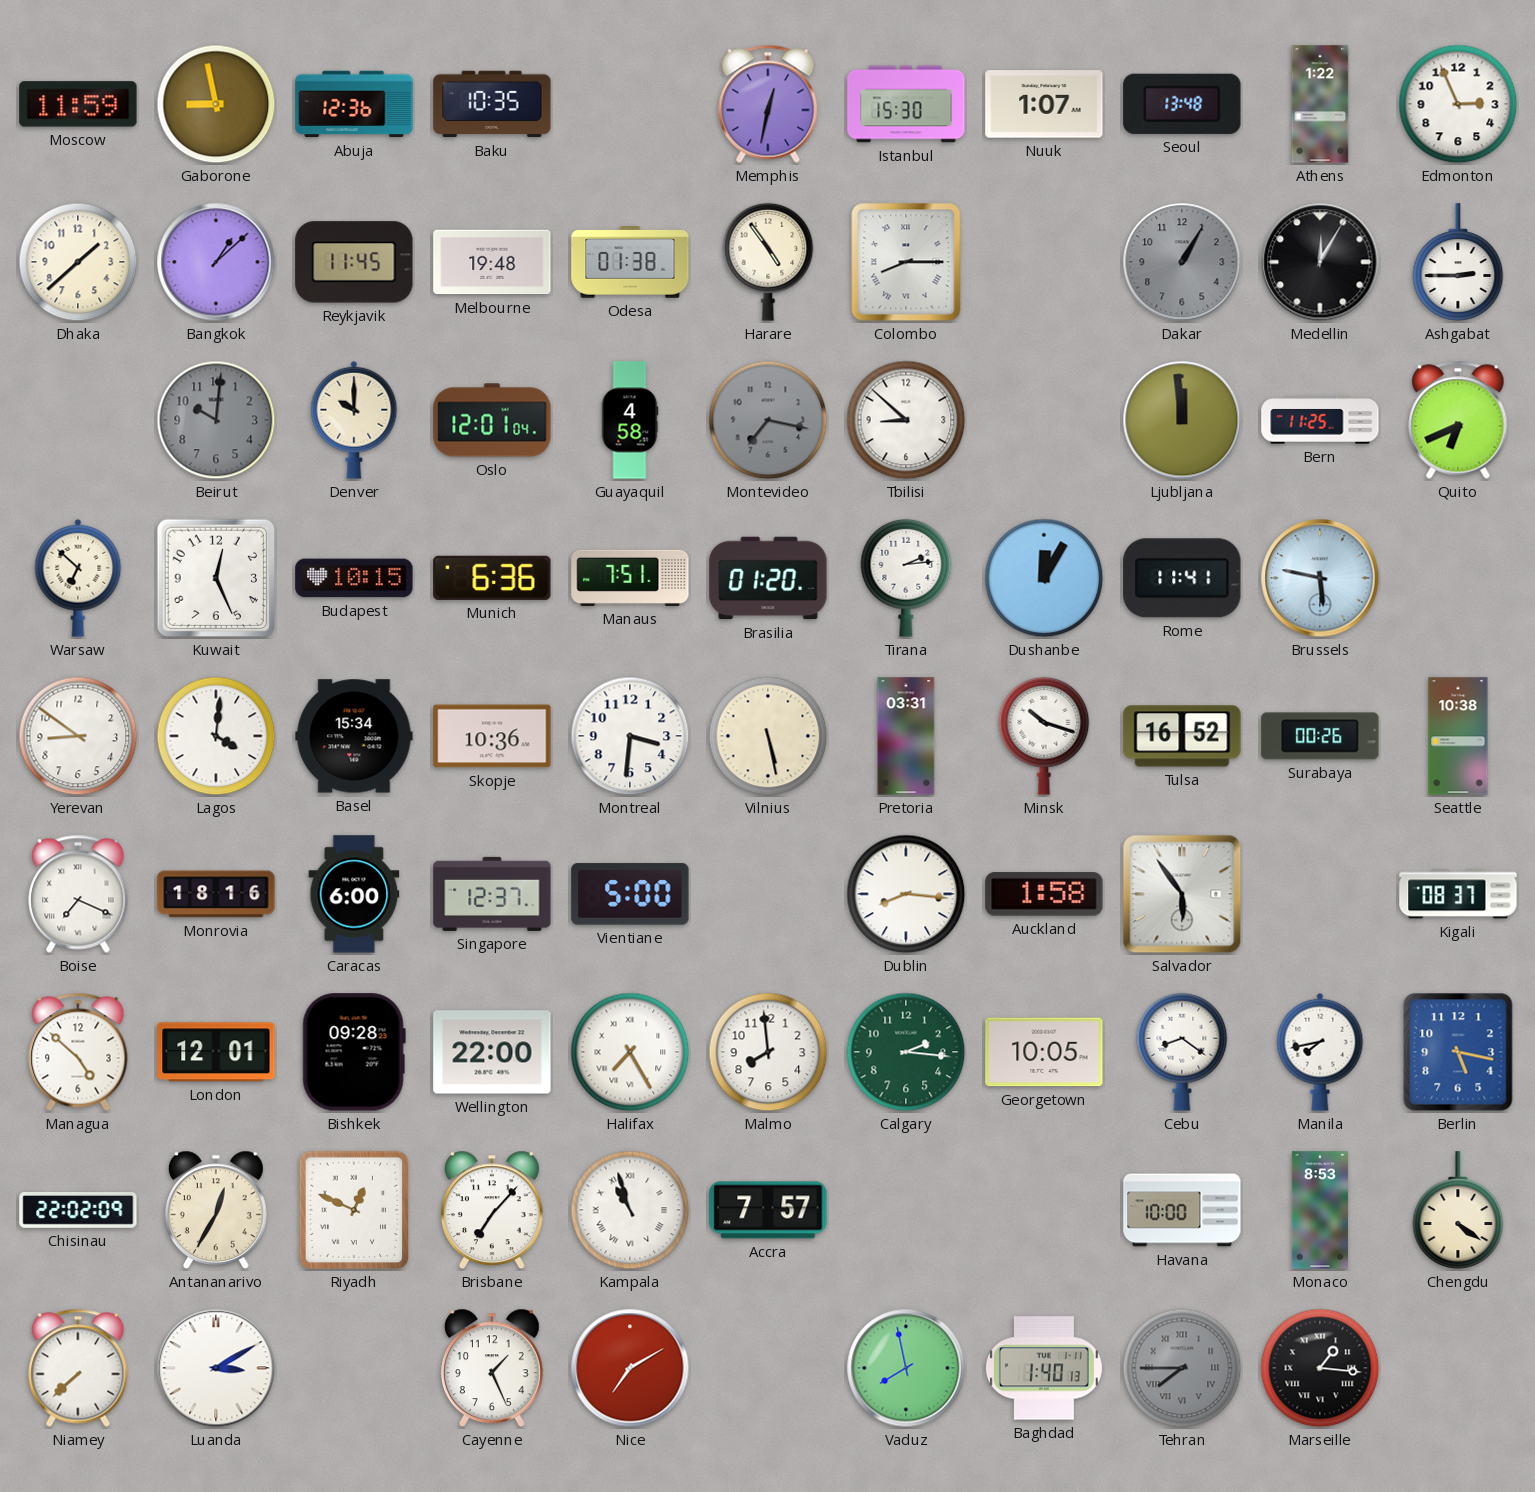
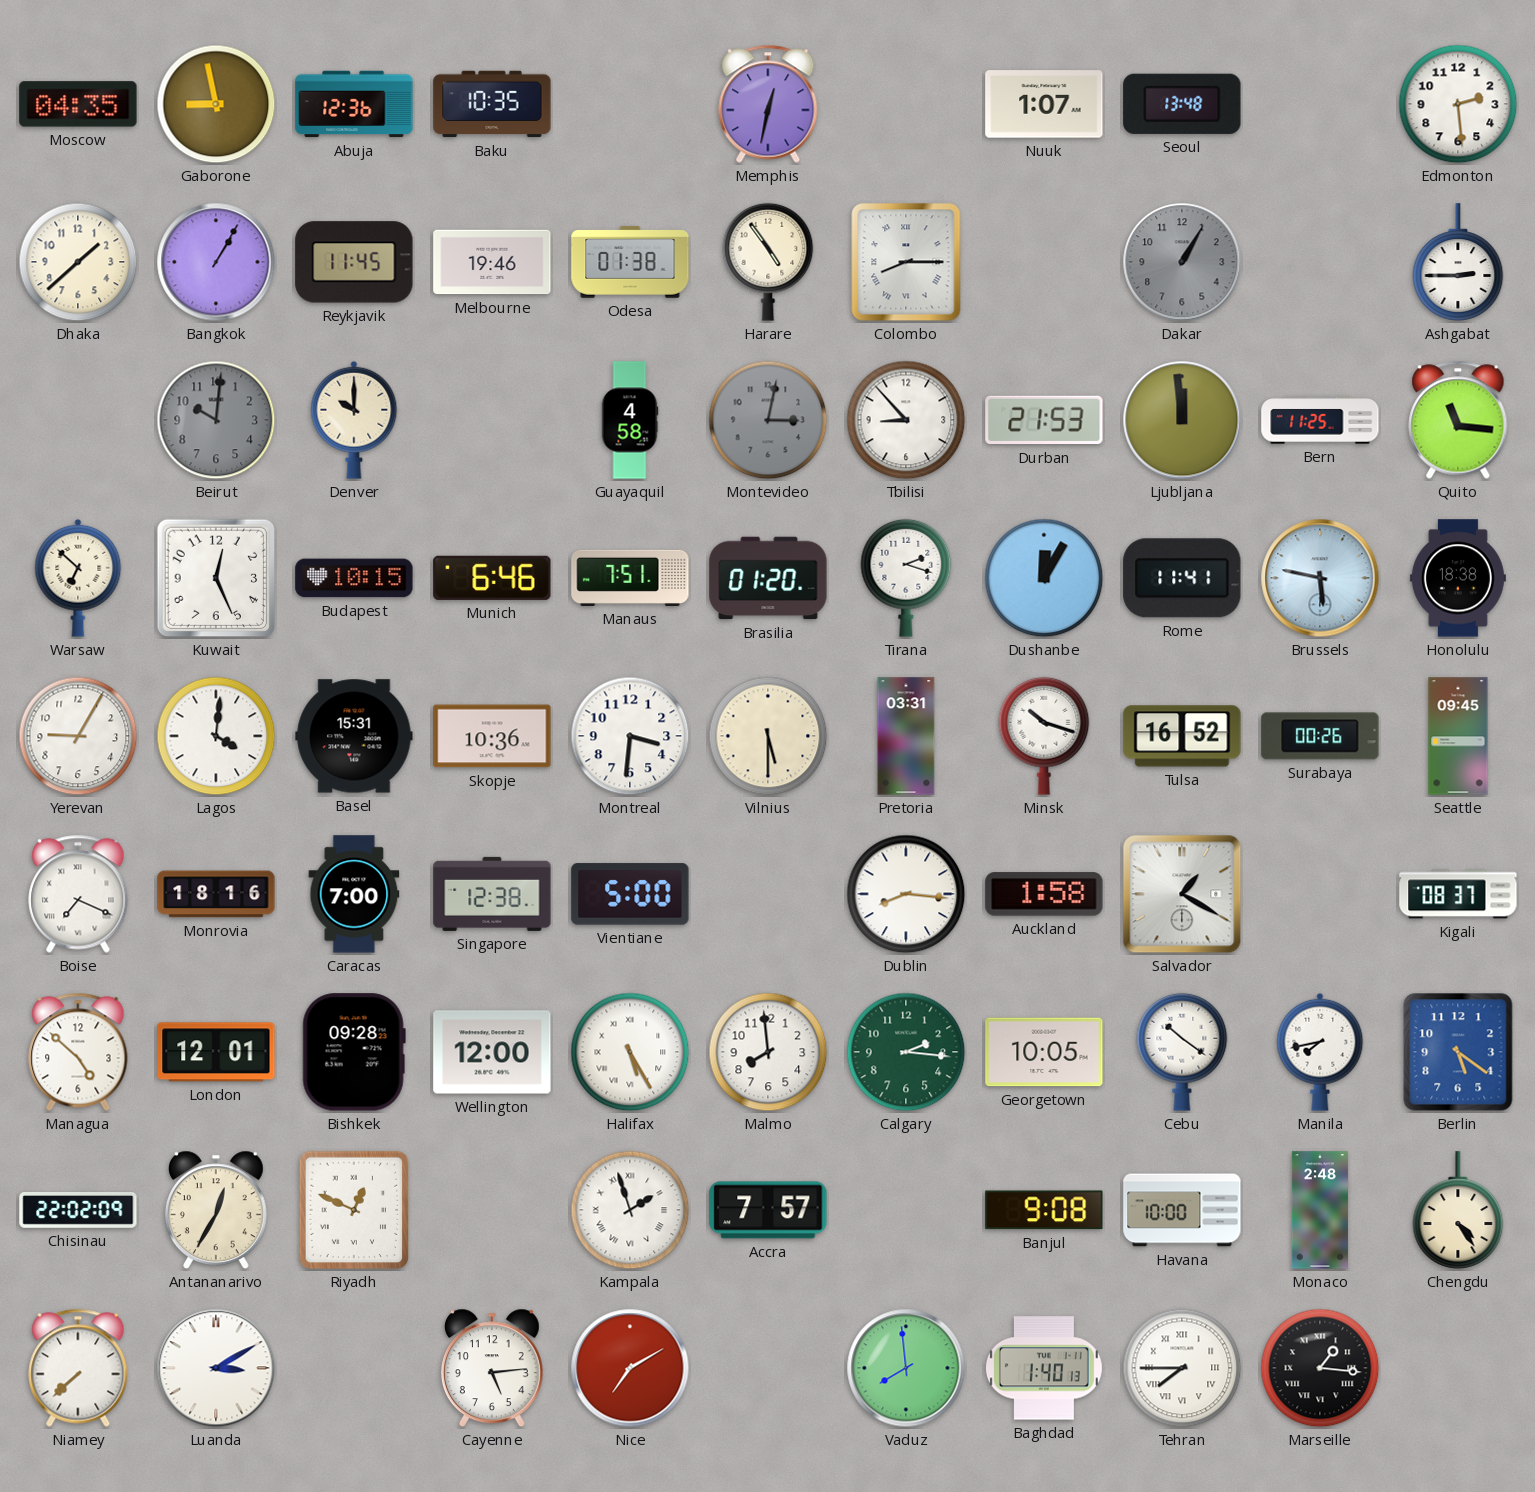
Moscow: 11:59 -> 04:35 (78, 104)
Istanbul: 15:30 -> none (906, 104)
Athens: 1:22 -> none (1320, 104)
Edmonton: 2:56 -> 2:29 (1458, 104)
Bangkok: 1:08 -> 1:05 (216, 262)
Melbourne: 19:48 -> 19:46 (492, 262)
Medellin: 12:05 -> none (1320, 262)
Oslo: 12:01 -> none (492, 420)
Montevideo: 7:17 -> 3:02 (768, 420)
Tbilisi: 8:52 -> 8:53 (906, 420)
Durban: none -> 21:53 (1044, 420)
Quito: 6:41 -> 11:16 (1458, 420)
Munich: 6:36 -> 6:46 (492, 578)
Tirana: 2:14 -> 2:18 (906, 578)
Honolulu: none -> 18:38 (1458, 578)
Yerevan: 8:51 -> 9:05 (78, 736)
Basel: 15:34 -> 15:31 (354, 736)
Vilnius: 5:28 -> 5:30 (768, 736)
Seattle: 10:38 -> 09:45 (1458, 736)
Caracas: 6:00 -> 7:00 (354, 894)
Singapore: 12:37 -> 12:38 (492, 894)
Salvador: 5:54 -> 1:20 (1182, 894)
Wellington: 22:00 -> 12:00 (492, 1052)
Halifax: 7:25 -> 5:25 (630, 1052)
Cebu: 8:21 -> 10:21 (1182, 1052)
Berlin: 5:17 -> 5:21 (1458, 1052)
Brisbane: 7:07 -> none (492, 1210)
Kampala: 10:57 -> 1:57 (630, 1210)
Banjul: none -> 9:08 (1044, 1210)
Monaco: 8:53 -> 2:48 (1320, 1210)
Chengdu: 4:21 -> 4:24 (1458, 1210)
Cayenne: 1:26 -> 5:14 (492, 1368)
Vaduz: 7:58 -> 7:59 (906, 1368)
Tehran dial: grey -> white (1182, 1368)
